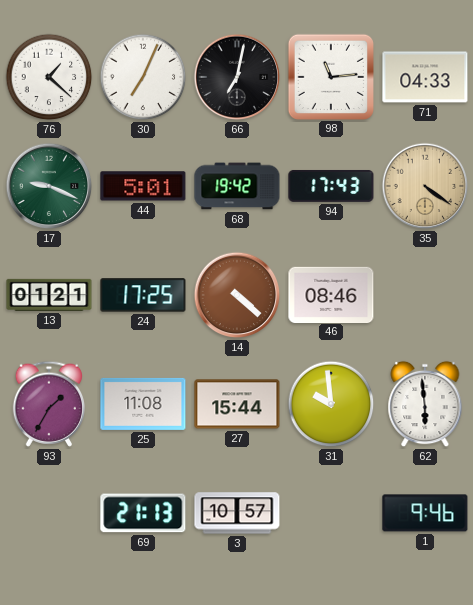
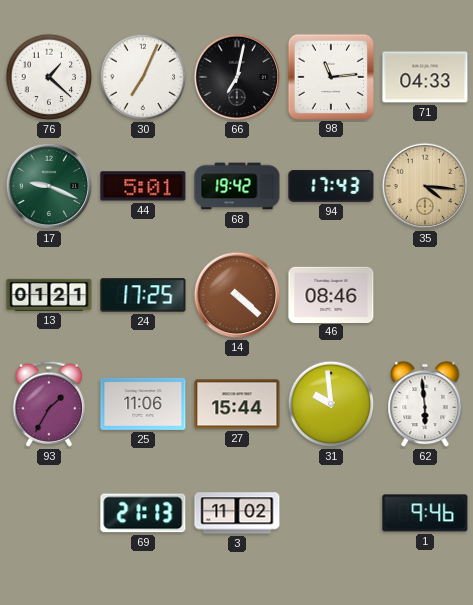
35: 4:21 -> 4:16 (425, 186)
25: 11:08 -> 11:06 (143, 404)
3: 10:57 -> 11:02 (237, 513)
